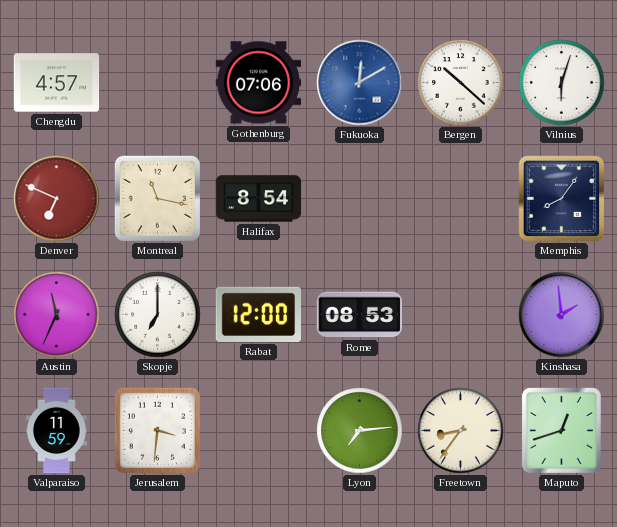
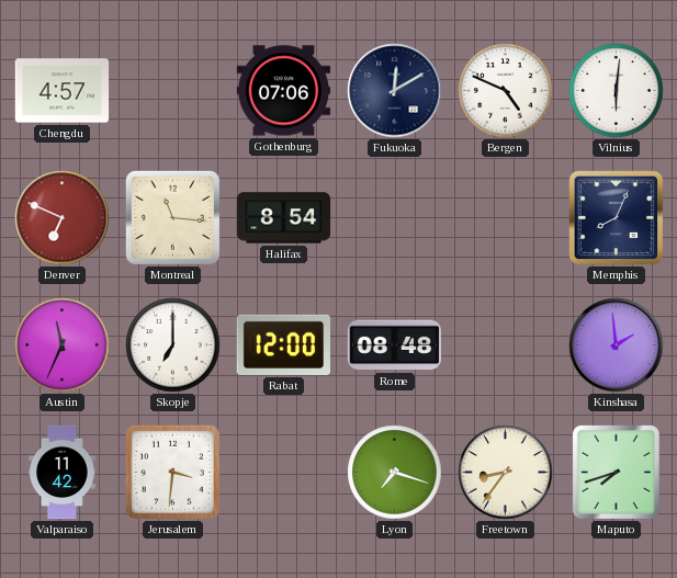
Fukuoka dial: blue -> navy (395, 91)
Bergen: 10:22 -> 4:49 (506, 91)
Vilnius: 6:03 -> 6:01 (617, 91)
Montreal: 11:17 -> 11:16 (172, 217)
Memphis: 8:06 -> 8:04 (617, 218)
Rome: 08:53 -> 08:48 (394, 345)
Valparaiso: 11:59 -> 11:42 (61, 473)
Lyon: 7:14 -> 7:18 (395, 473)
Maputo: 12:42 -> 7:42 (616, 472)
